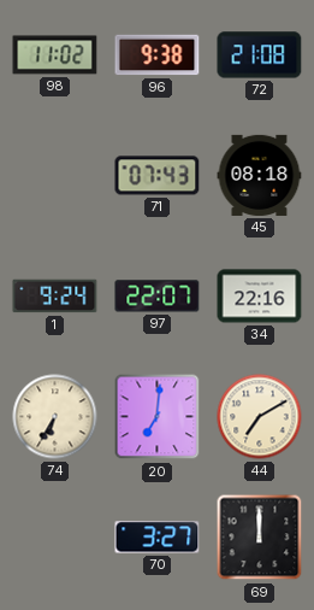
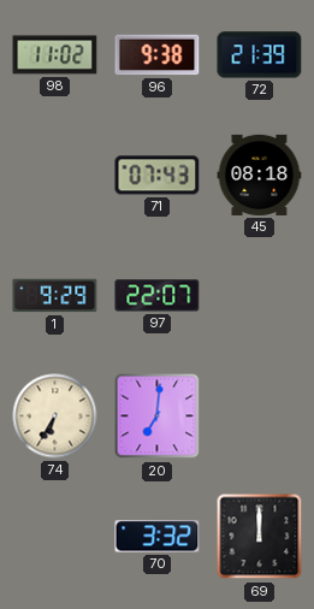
72: 21:08 -> 21:39 (260, 55)
1: 9:24 -> 9:29 (55, 296)
34: 22:16 -> none (260, 297)
44: 7:10 -> none (260, 417)
70: 3:27 -> 3:32 (158, 537)
